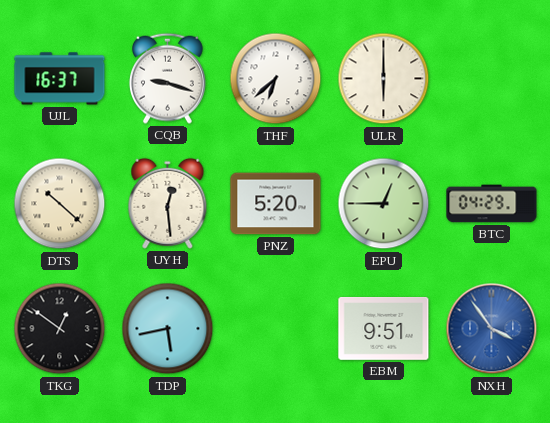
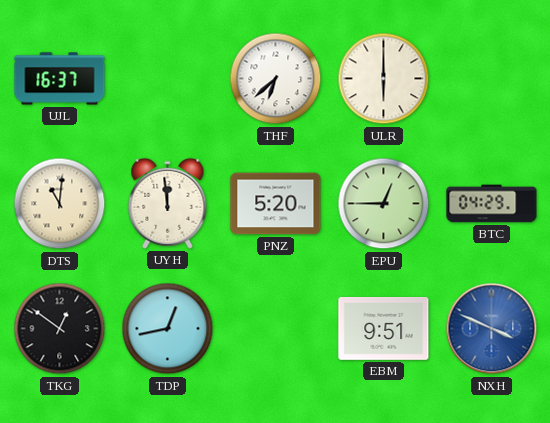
CQB: 9:18 -> none (167, 78)
DTS: 10:22 -> 11:01 (60, 204)
UYH: 12:29 -> 11:59 (168, 203)
TDP: 5:43 -> 12:43 (168, 329)
NXH: 3:54 -> 3:49 (492, 329)
